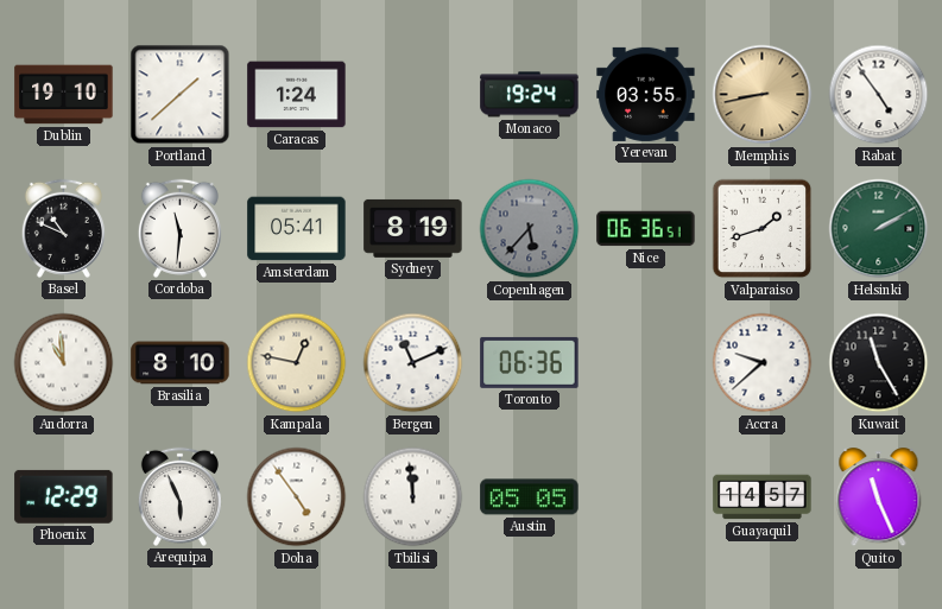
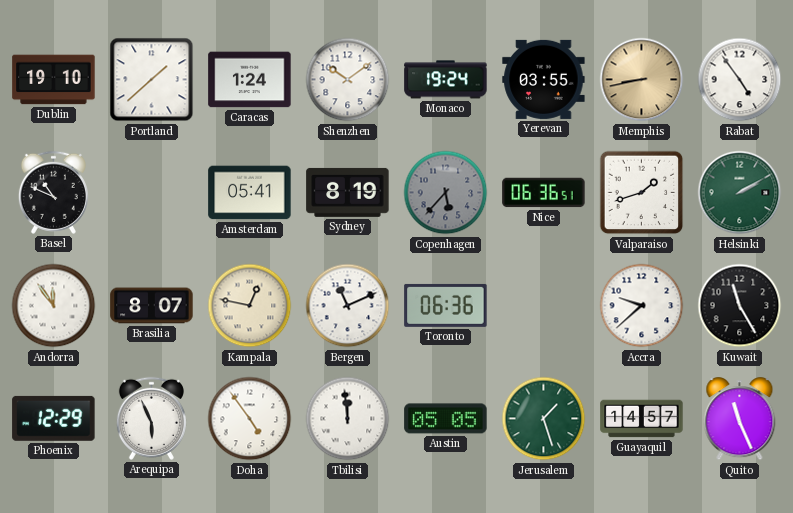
Shenzhen: none -> 10:09 (348, 80)
Cordoba: 11:31 -> none (179, 228)
Andorra: 10:59 -> 11:54 (54, 306)
Brasilia: 8:10 -> 8:07 (152, 306)
Jerusalem: none -> 1:27 (544, 419)
